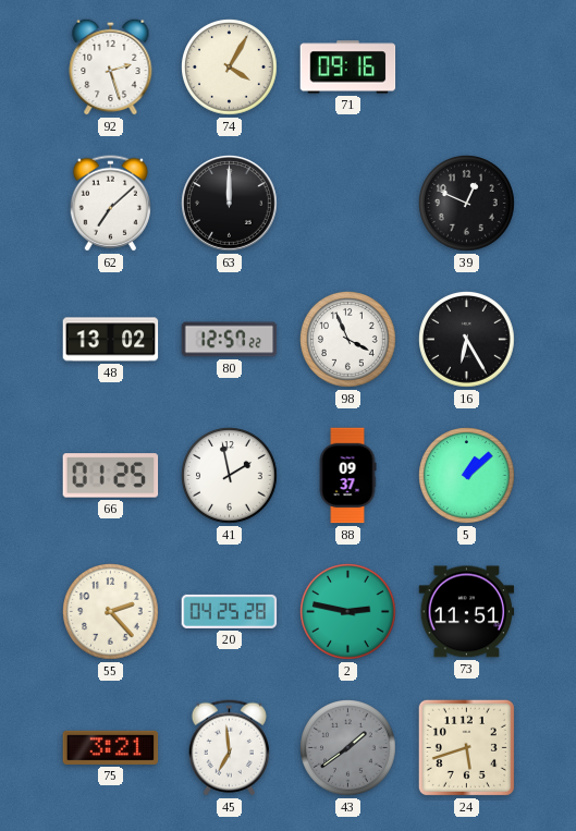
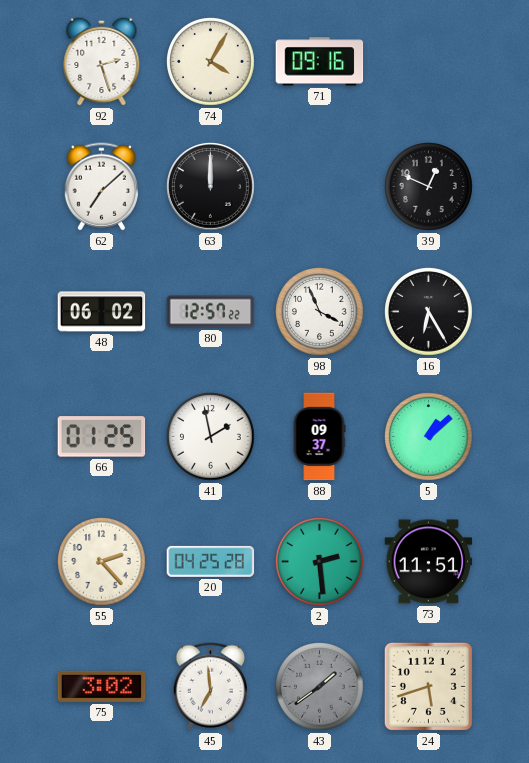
48: 13:02 -> 06:02 (102, 312)
2: 2:47 -> 2:29 (320, 562)
75: 3:21 -> 3:02 (102, 686)
